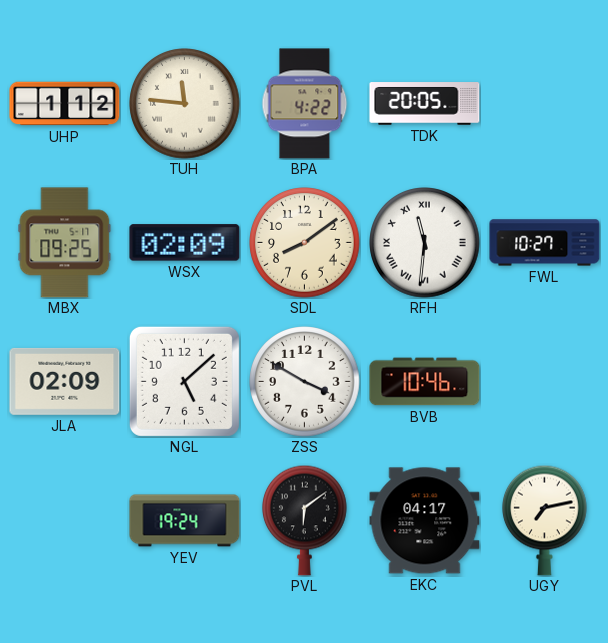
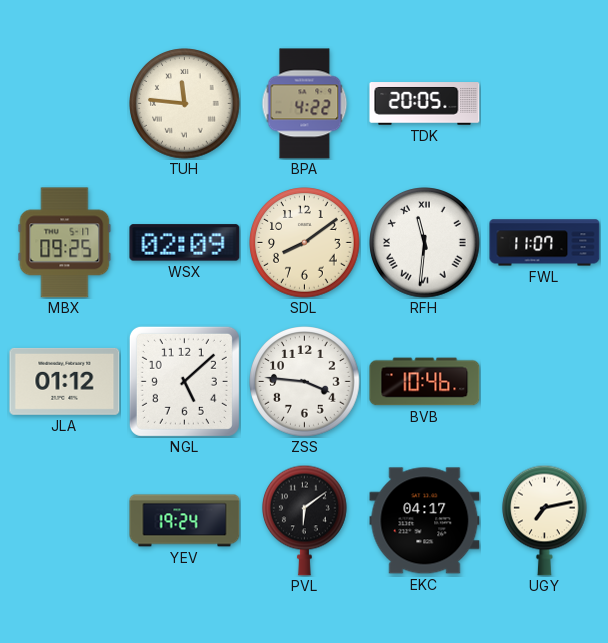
UHP: 1:12 -> none (65, 104)
FWL: 10:27 -> 11:07 (545, 243)
JLA: 02:09 -> 01:12 (65, 381)
ZSS: 3:50 -> 3:46 (305, 382)
